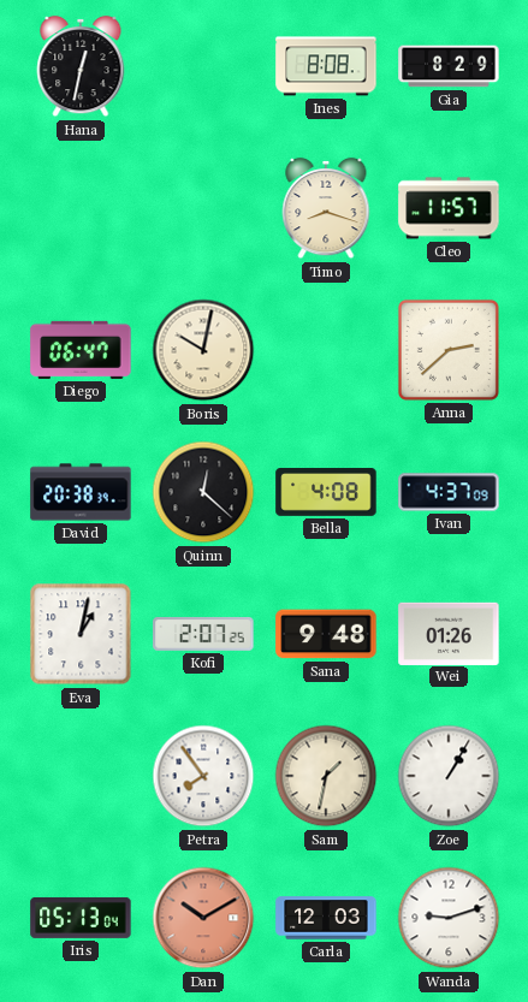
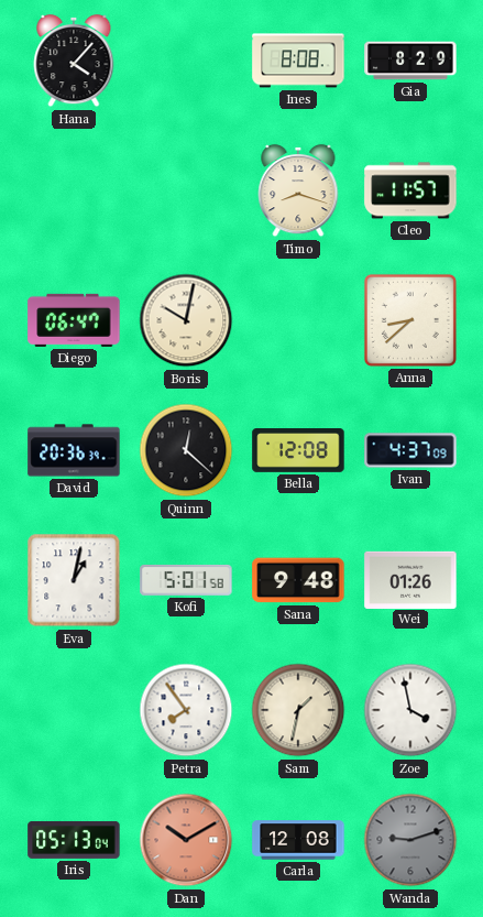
Hana: 12:32 -> 4:07 (74, 61)
Anna: 2:38 -> 8:38 (410, 320)
David: 20:38 -> 20:36 (74, 450)
Bella: 4:08 -> 12:08 (298, 451)
Kofi: 2:07 -> 5:01 (186, 580)
Zoe: 1:05 -> 3:58 (410, 710)
Carla: 12:03 -> 12:08 (298, 840)
Wanda dial: white -> grey (410, 840)
